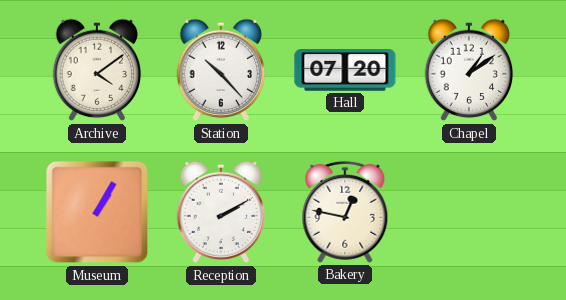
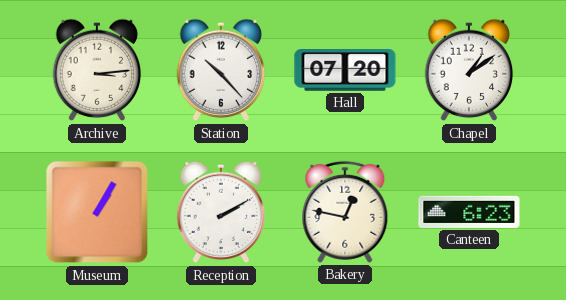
Archive: 4:09 -> 3:14 (97, 70)
Canteen: none -> 6:23 (469, 212)
